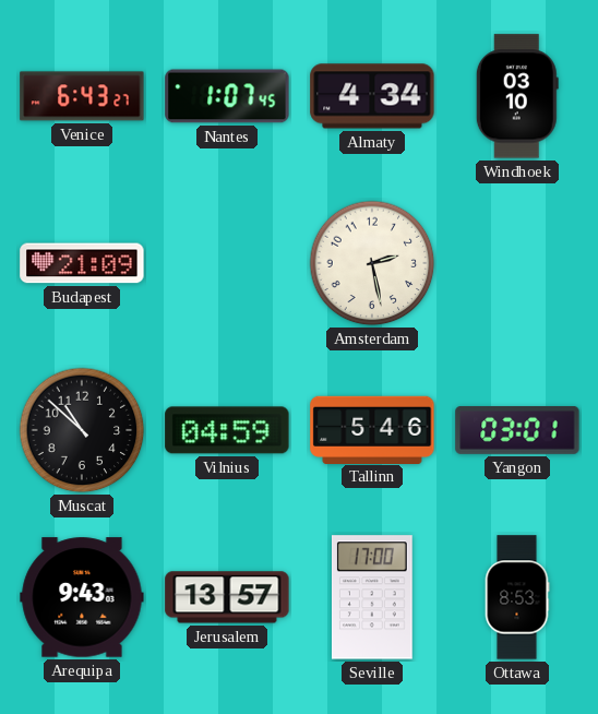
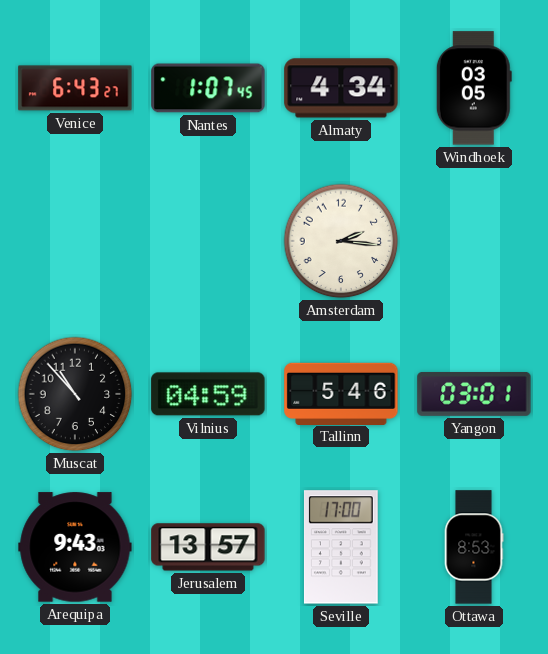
Windhoek: 03:10 -> 03:05 (474, 88)
Budapest: 21:09 -> none (82, 263)
Amsterdam: 2:28 -> 2:16 (341, 241)
Muscat: 10:52 -> 10:53 (75, 394)
